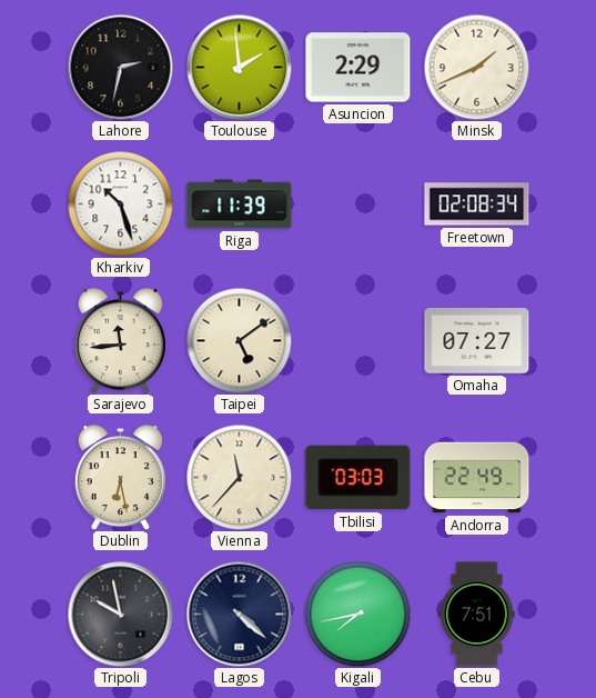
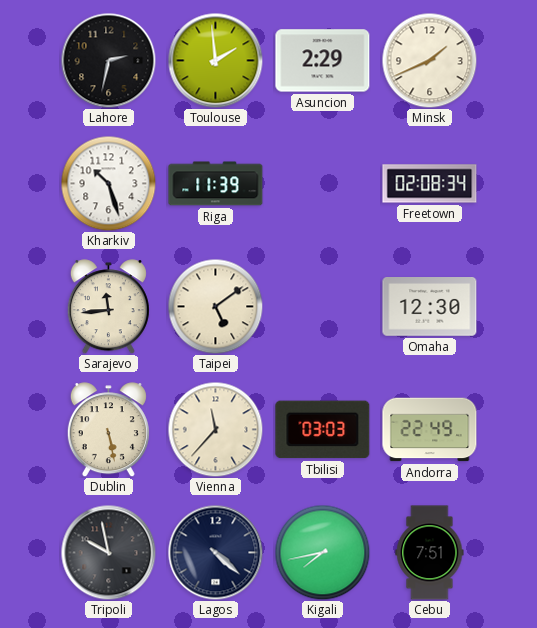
Omaha: 07:27 -> 12:30 (430, 307)
Dublin: 6:28 -> 5:28 (108, 430)
